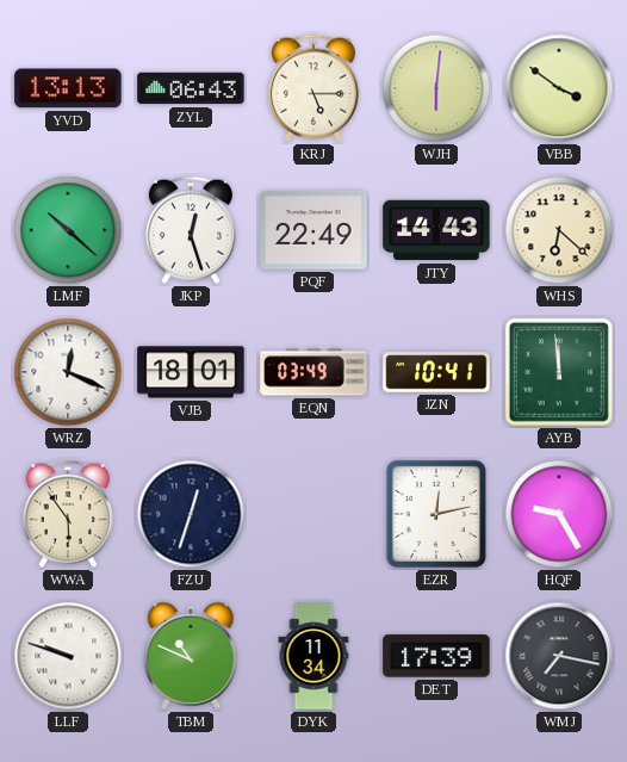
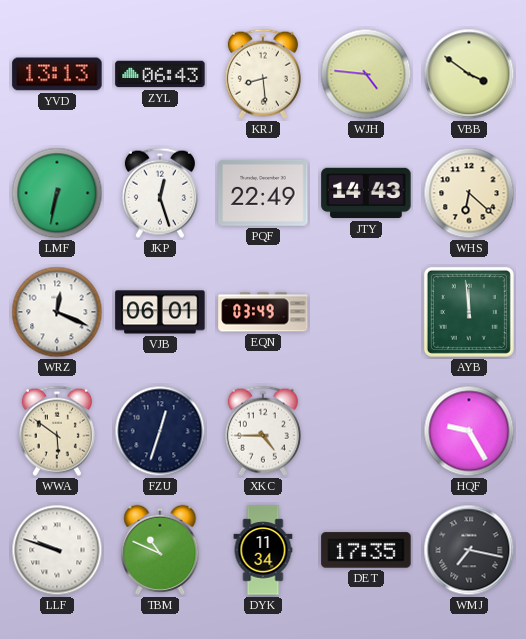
KRJ: 5:15 -> 8:29 (263, 74)
WJH: 6:01 -> 4:46 (366, 74)
LMF: 10:22 -> 6:32 (57, 193)
VJB: 18:01 -> 06:01 (160, 312)
JZN: 10:41 -> none (436, 372)
WWA: 5:54 -> 5:51 (57, 431)
XKC: none -> 4:45 (263, 431)
EZR: 12:13 -> none (436, 514)
DET: 17:39 -> 17:35 (366, 550)
